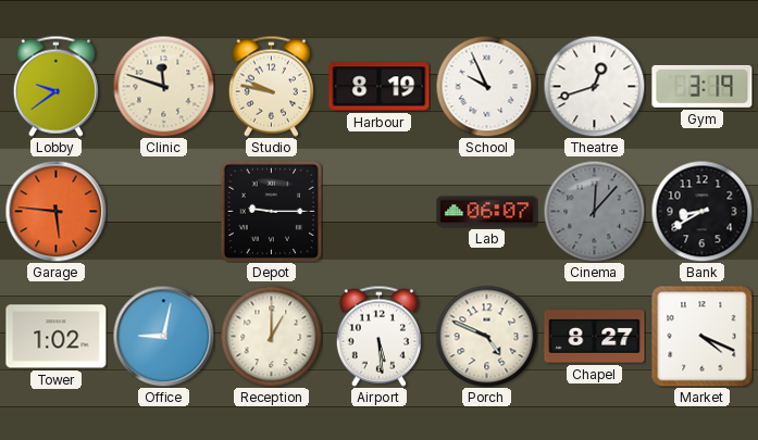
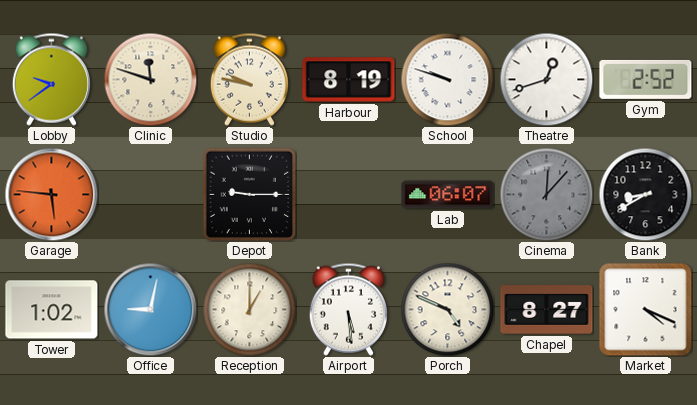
School: 9:56 -> 9:48 (447, 79)
Gym: 3:19 -> 2:52 (646, 79)
